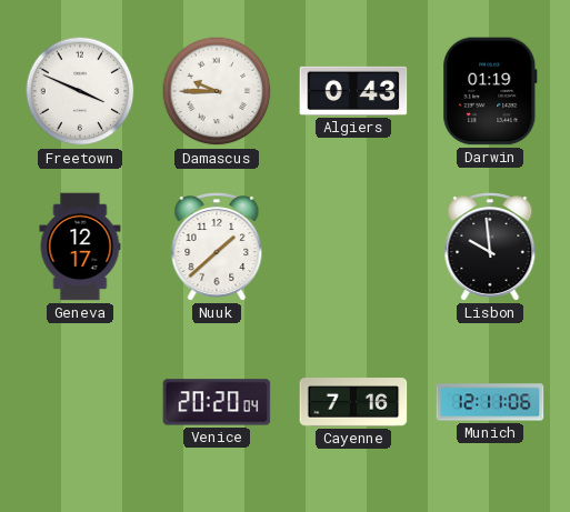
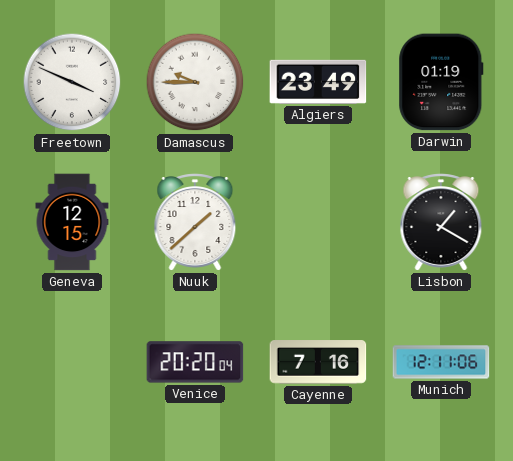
Algiers: 0:43 -> 23:49 (318, 82)
Geneva: 12:17 -> 12:15 (72, 222)
Lisbon: 9:59 -> 1:20 (441, 222)
